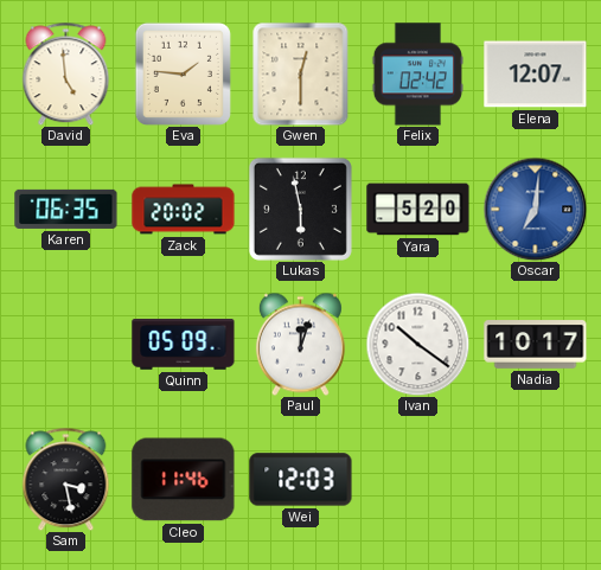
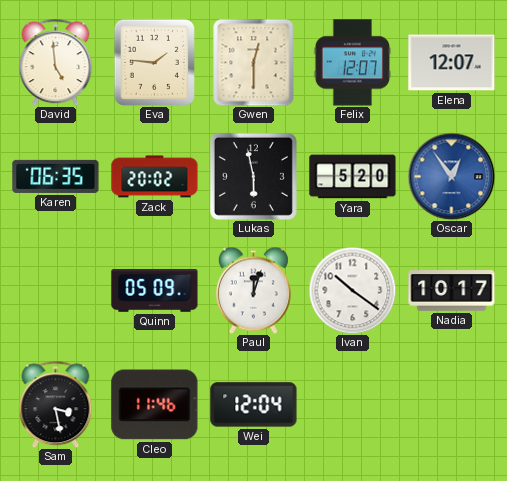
Felix: 02:42 -> 12:07 (352, 63)
Oscar: 7:01 -> 12:54 (451, 176)
Wei: 12:03 -> 12:04 (254, 405)
